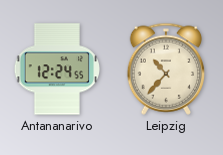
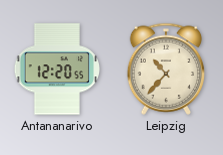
Antananarivo: 12:24 -> 12:20 (57, 69)
